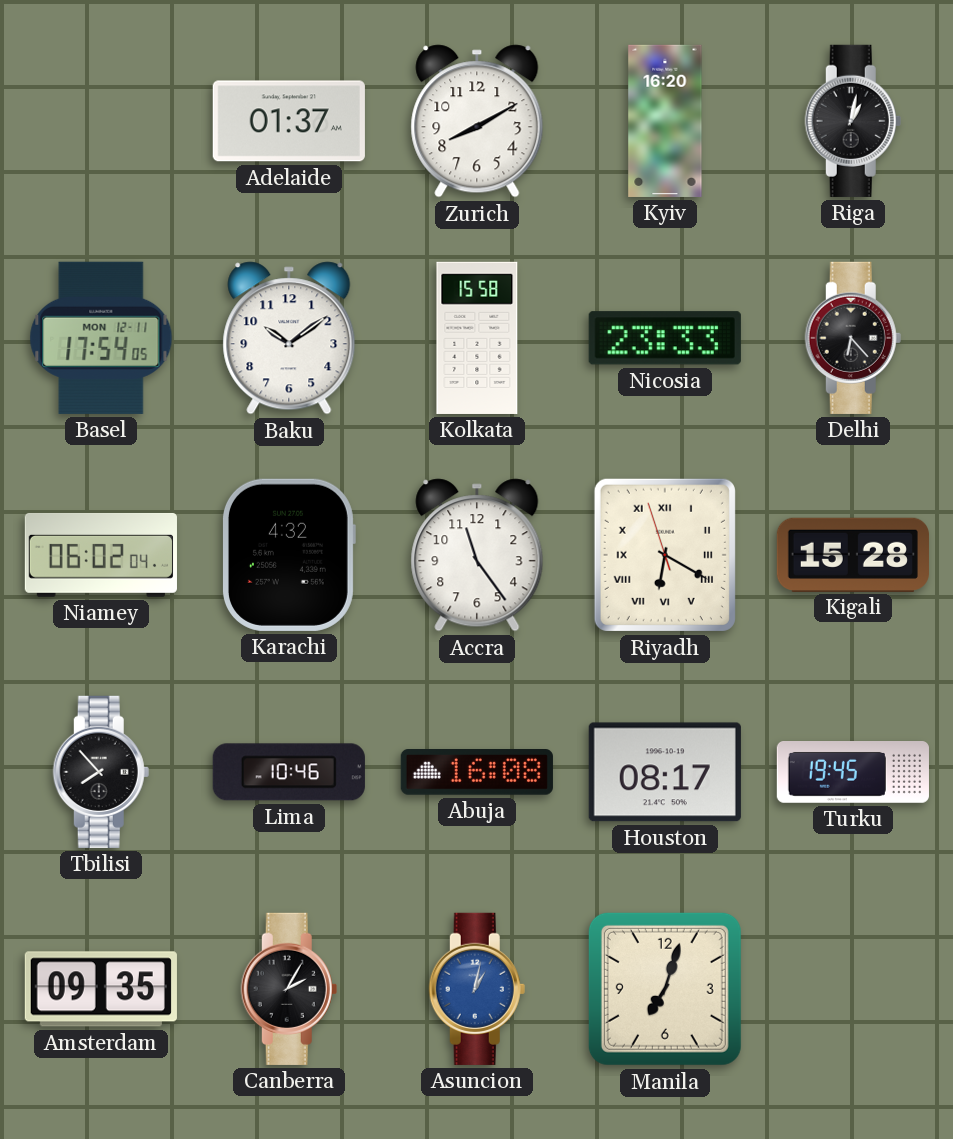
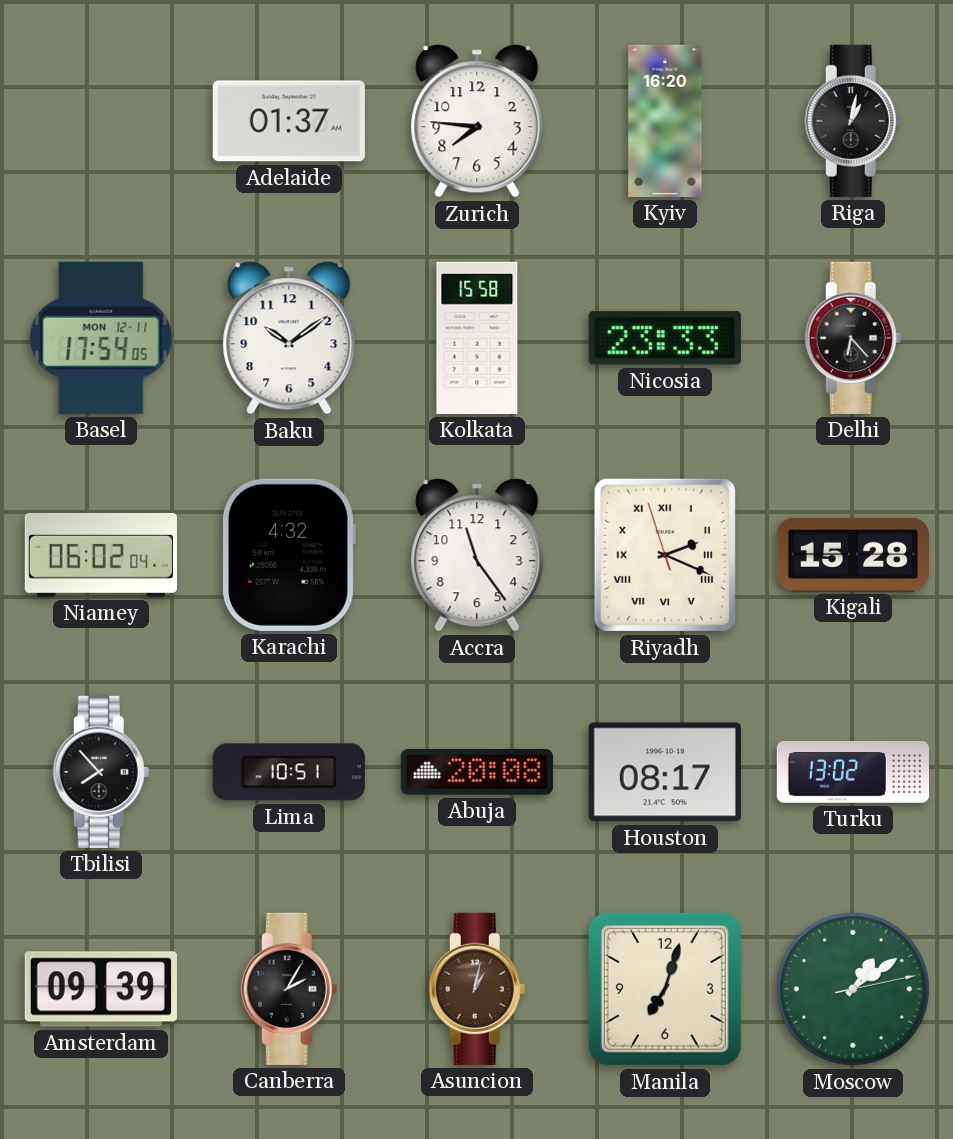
Zurich: 8:10 -> 7:46 (477, 121)
Riyadh: 6:19 -> 2:18 (665, 555)
Lima: 10:46 -> 10:51 (289, 772)
Abuja: 16:08 -> 20:08 (477, 773)
Turku: 19:45 -> 13:02 (853, 773)
Amsterdam: 09:35 -> 09:39 (101, 989)
Asuncion dial: blue -> brown (477, 989)
Moscow: none -> 1:09 (854, 990)
